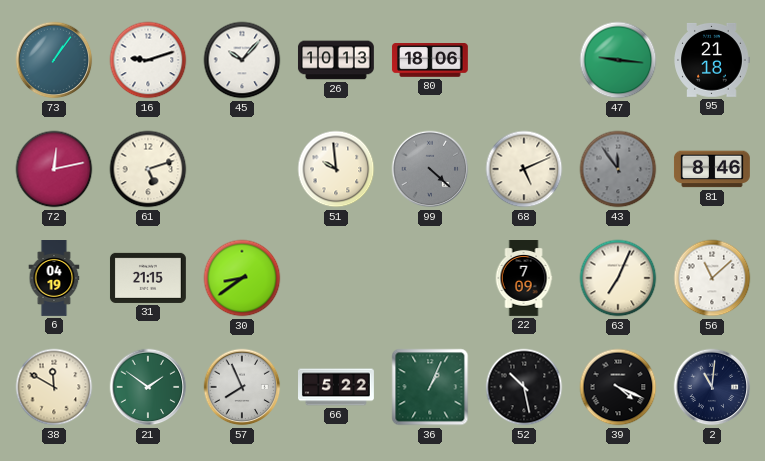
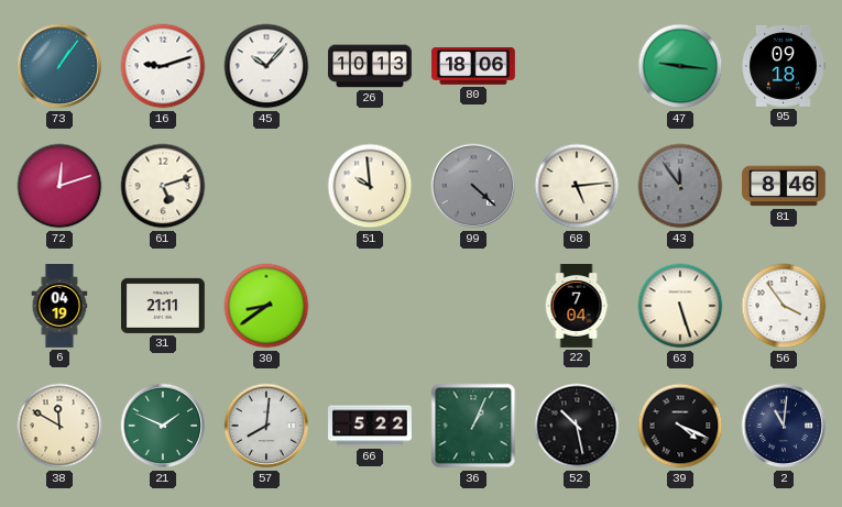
95: 21:18 -> 09:18 (784, 66)
72: 12:13 -> 12:12 (59, 186)
68: 5:11 -> 5:14 (577, 186)
31: 21:15 -> 21:11 (163, 306)
22: 7:09 -> 7:04 (577, 307)
63: 7:04 -> 5:27 (680, 306)
56: 11:08 -> 3:54 (784, 306)
21: 1:51 -> 1:49 (163, 426)
57: 7:56 -> 8:01 (266, 426)
